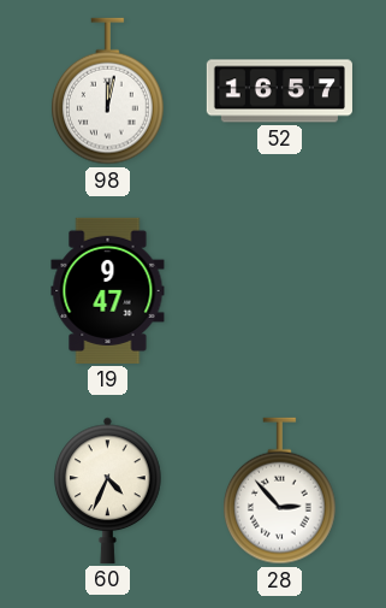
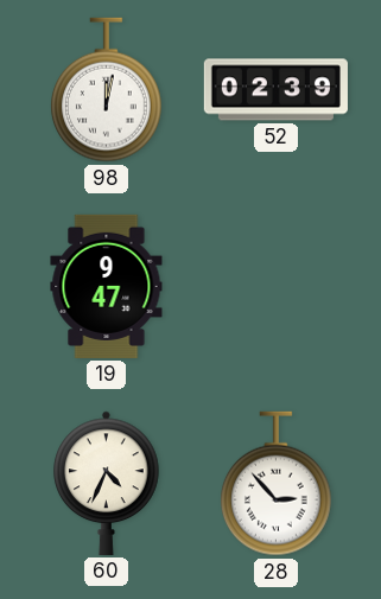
52: 16:57 -> 02:39 (275, 90)
